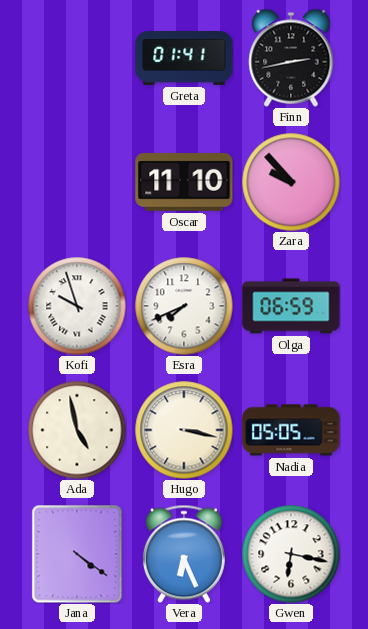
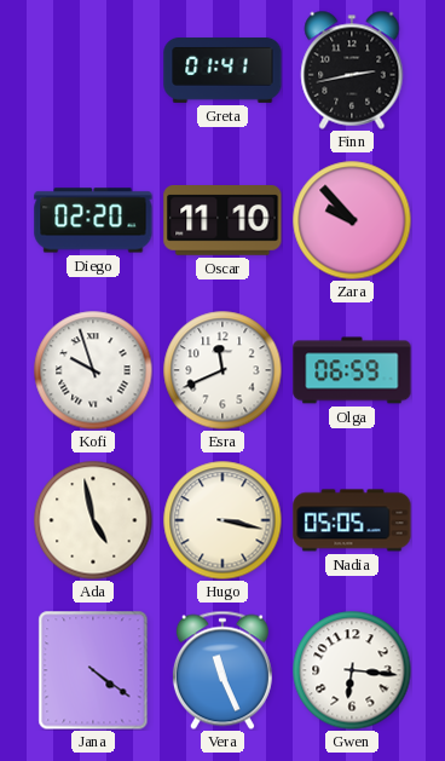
Diego: none -> 02:20 (93, 220)
Esra: 7:41 -> 11:41 (223, 370)
Vera: 6:26 -> 11:26 (223, 670)
Gwen: 6:17 -> 6:16 (352, 670)
